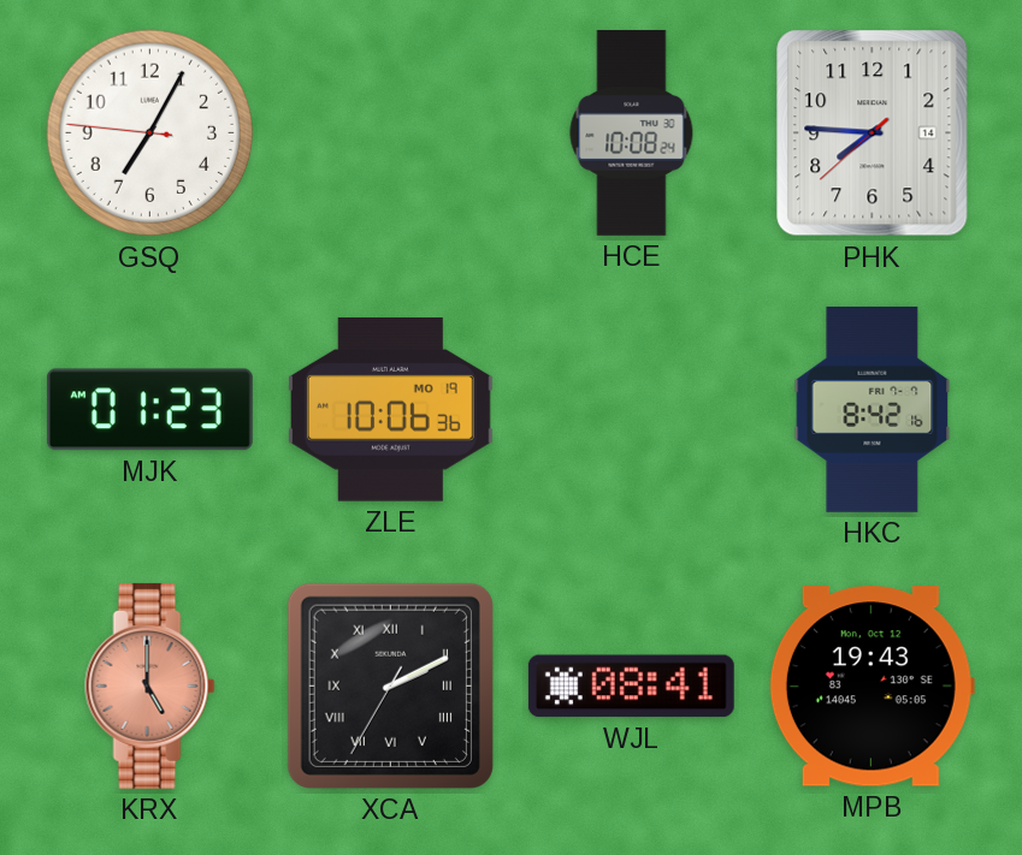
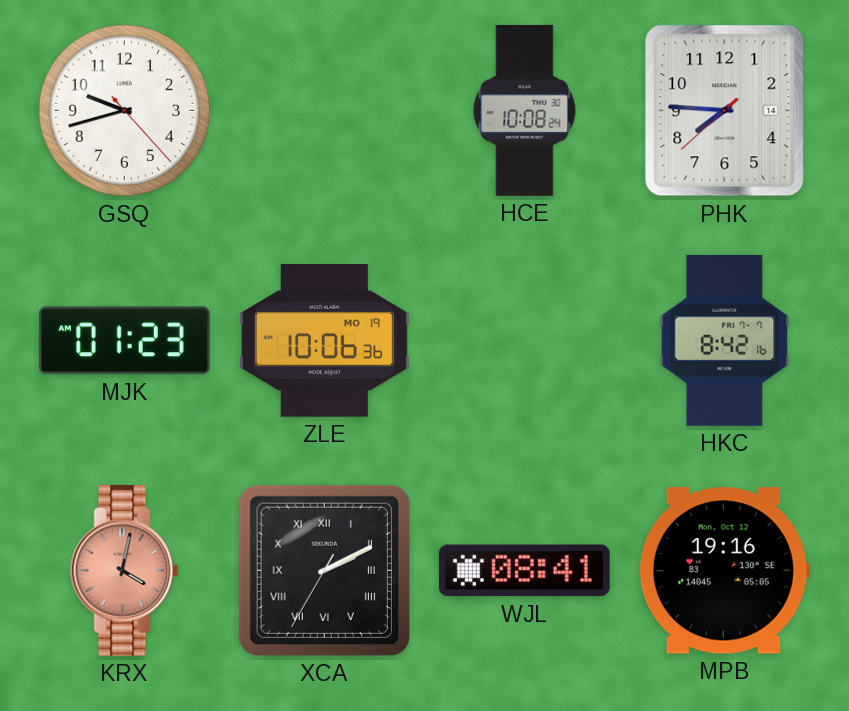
GSQ: 7:04 -> 9:42 (125, 111)
KRX: 5:00 -> 4:02 (125, 570)
MPB: 19:43 -> 19:16 (724, 571)
